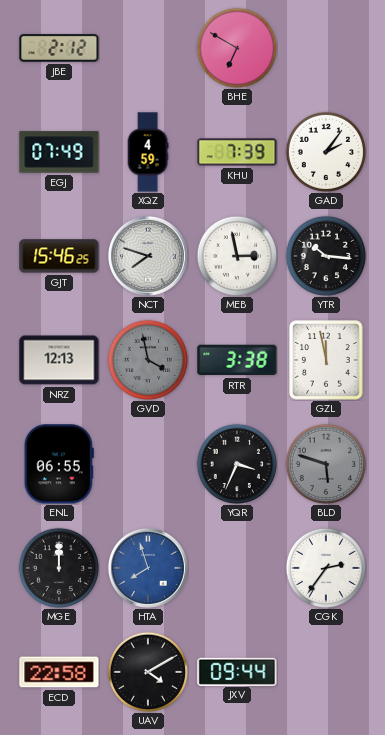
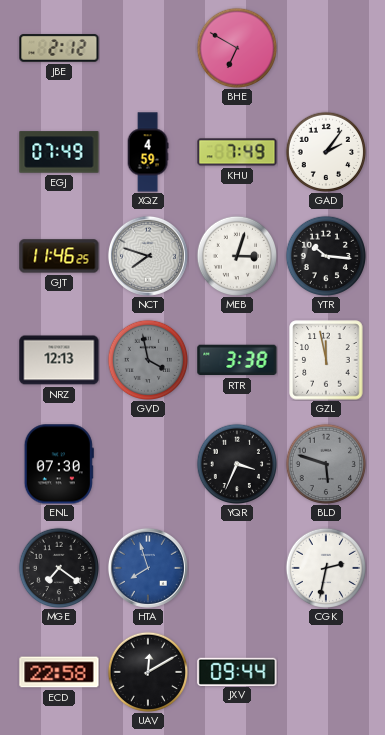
KHU: 7:39 -> 7:49 (237, 152)
GJT: 15:46 -> 11:46 (59, 256)
MEB: 2:58 -> 3:03 (236, 255)
ENL: 06:55 -> 07:30 (59, 464)
MGE: 12:00 -> 7:21 (58, 567)
CGK: 2:36 -> 2:32 (325, 567)
UAV: 4:10 -> 12:10 (147, 671)
